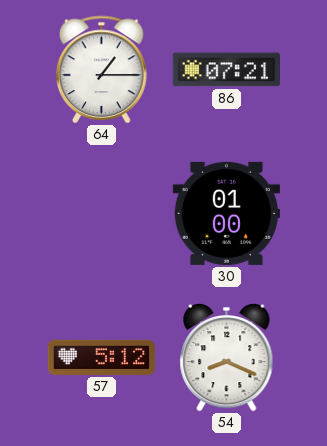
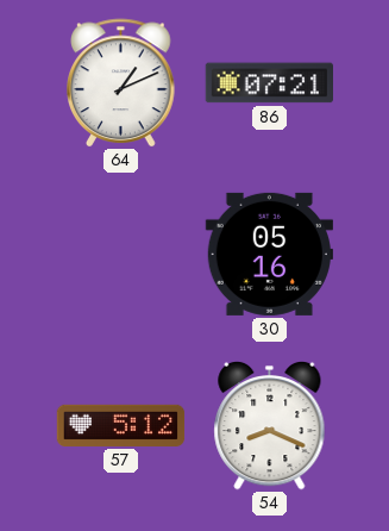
64: 1:15 -> 1:11 (121, 83)
30: 01:00 -> 05:16 (269, 254)
